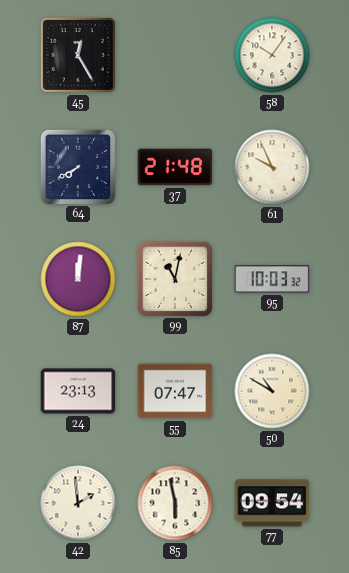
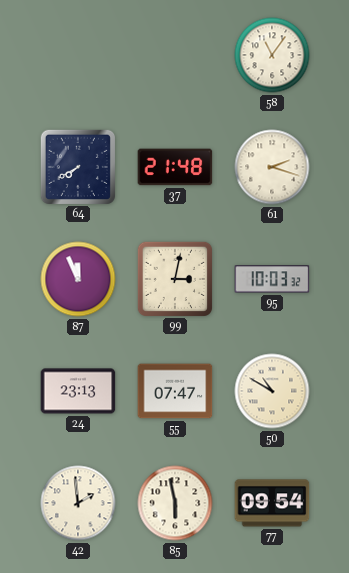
45: 12:25 -> none (78, 55)
58: 10:06 -> 11:06 (272, 55)
61: 9:56 -> 2:18 (272, 167)
87: 12:01 -> 11:56 (78, 279)
99: 11:02 -> 3:02 (174, 278)
